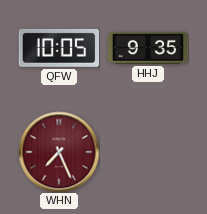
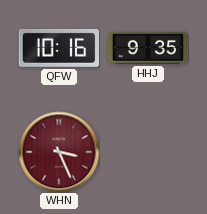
QFW: 10:05 -> 10:16 (59, 48)
WHN: 7:26 -> 3:26 (59, 152)
